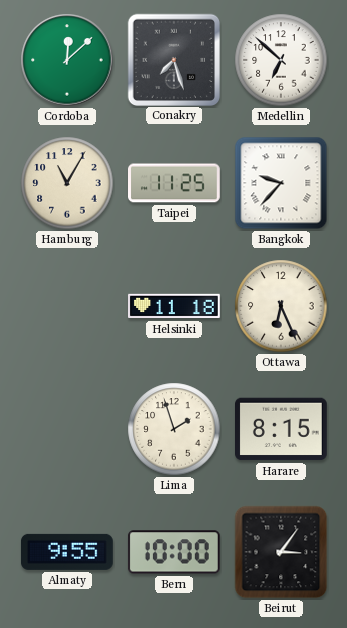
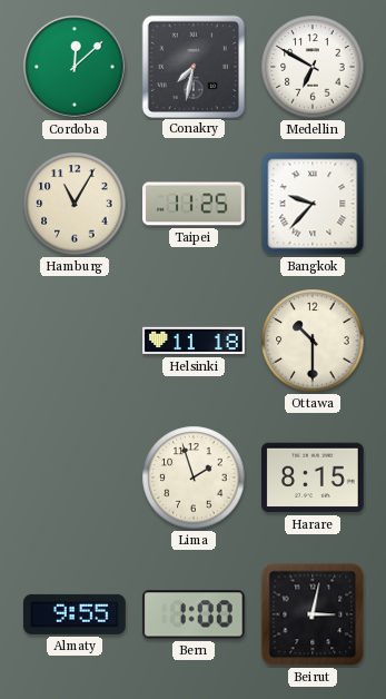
Conakry: 7:27 -> 7:32 (192, 66)
Medellin: 6:52 -> 6:50 (313, 67)
Ottawa: 6:26 -> 10:30 (313, 341)
Bern: 10:00 -> 1:00 (194, 614)
Beirut: 3:06 -> 3:02 (313, 614)
